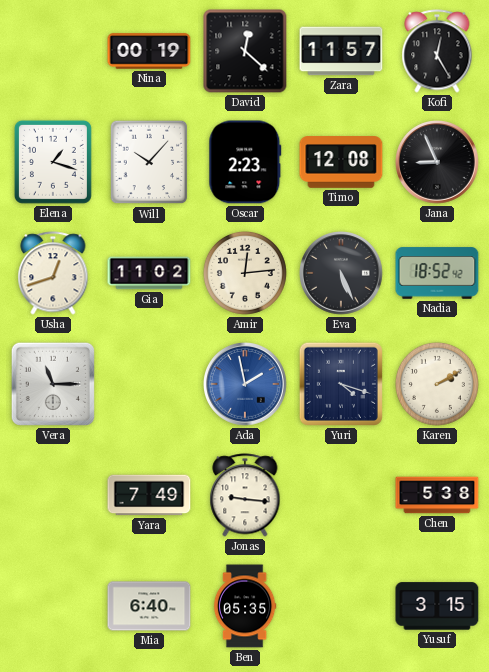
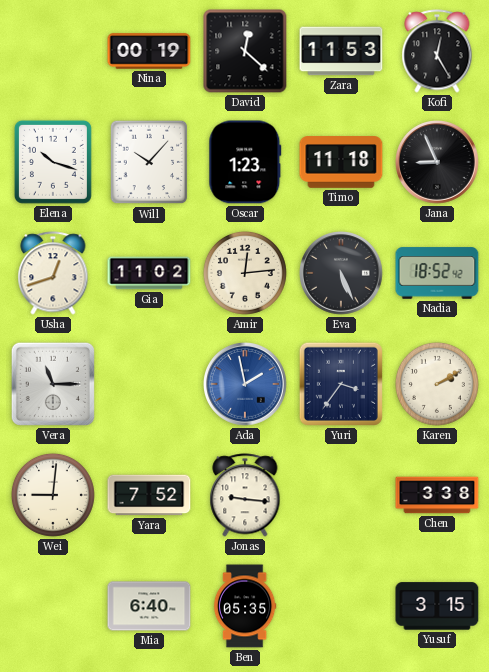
Zara: 11:57 -> 11:53 (341, 51)
Elena: 1:18 -> 10:18 (53, 162)
Oscar: 2:23 -> 1:23 (245, 162)
Timo: 12:08 -> 11:18 (341, 162)
Yuri: 4:18 -> 3:36 (341, 384)
Wei: none -> 9:01 (53, 495)
Yara: 7:49 -> 7:52 (149, 495)
Chen: 5:38 -> 3:38 (437, 495)
